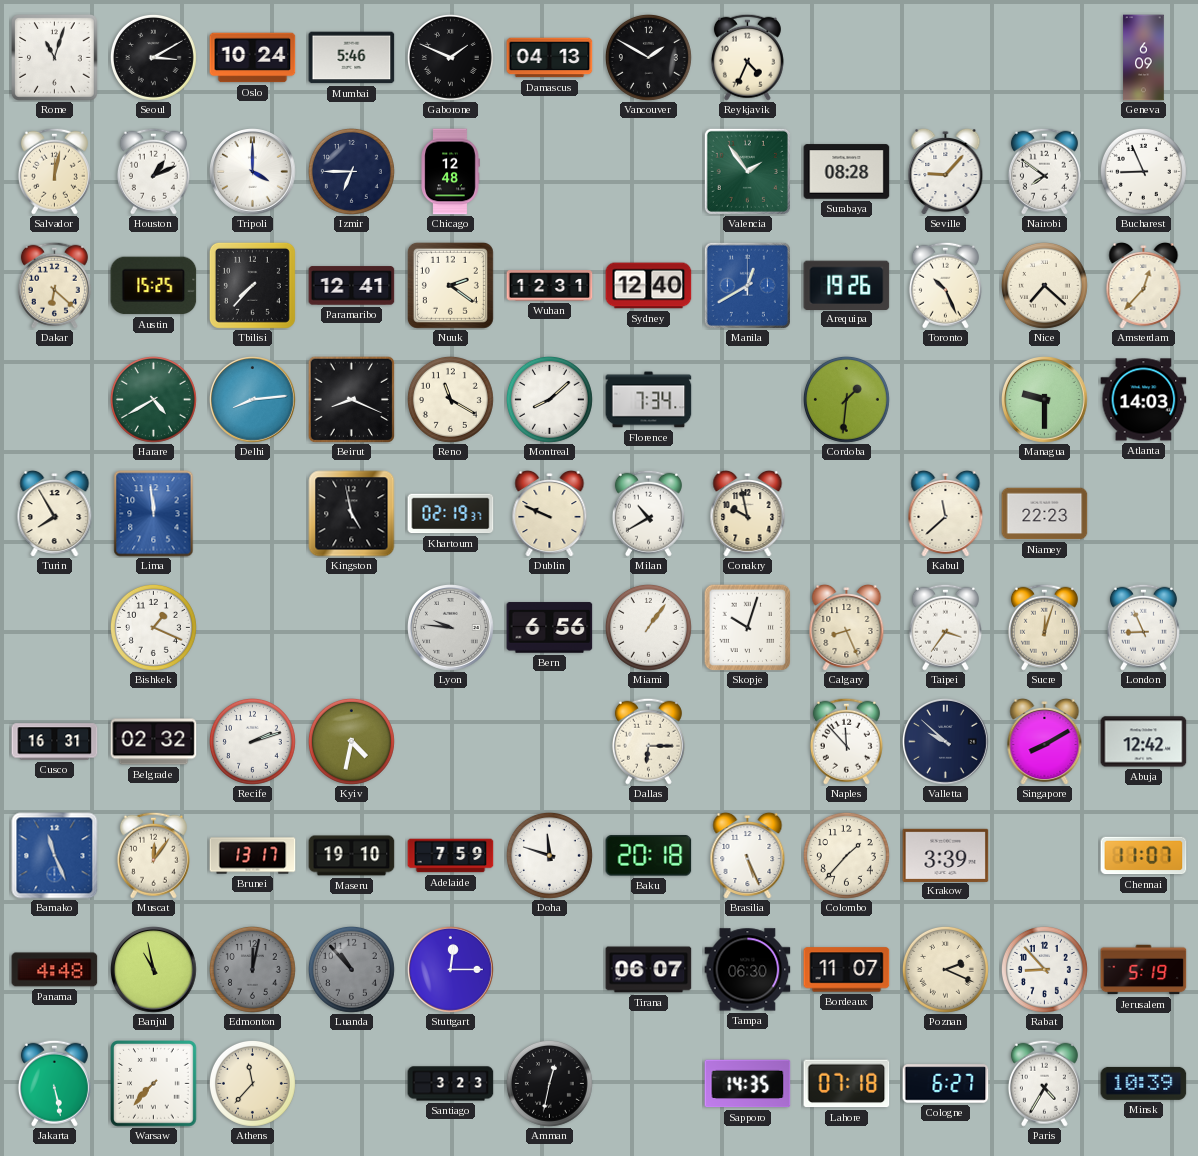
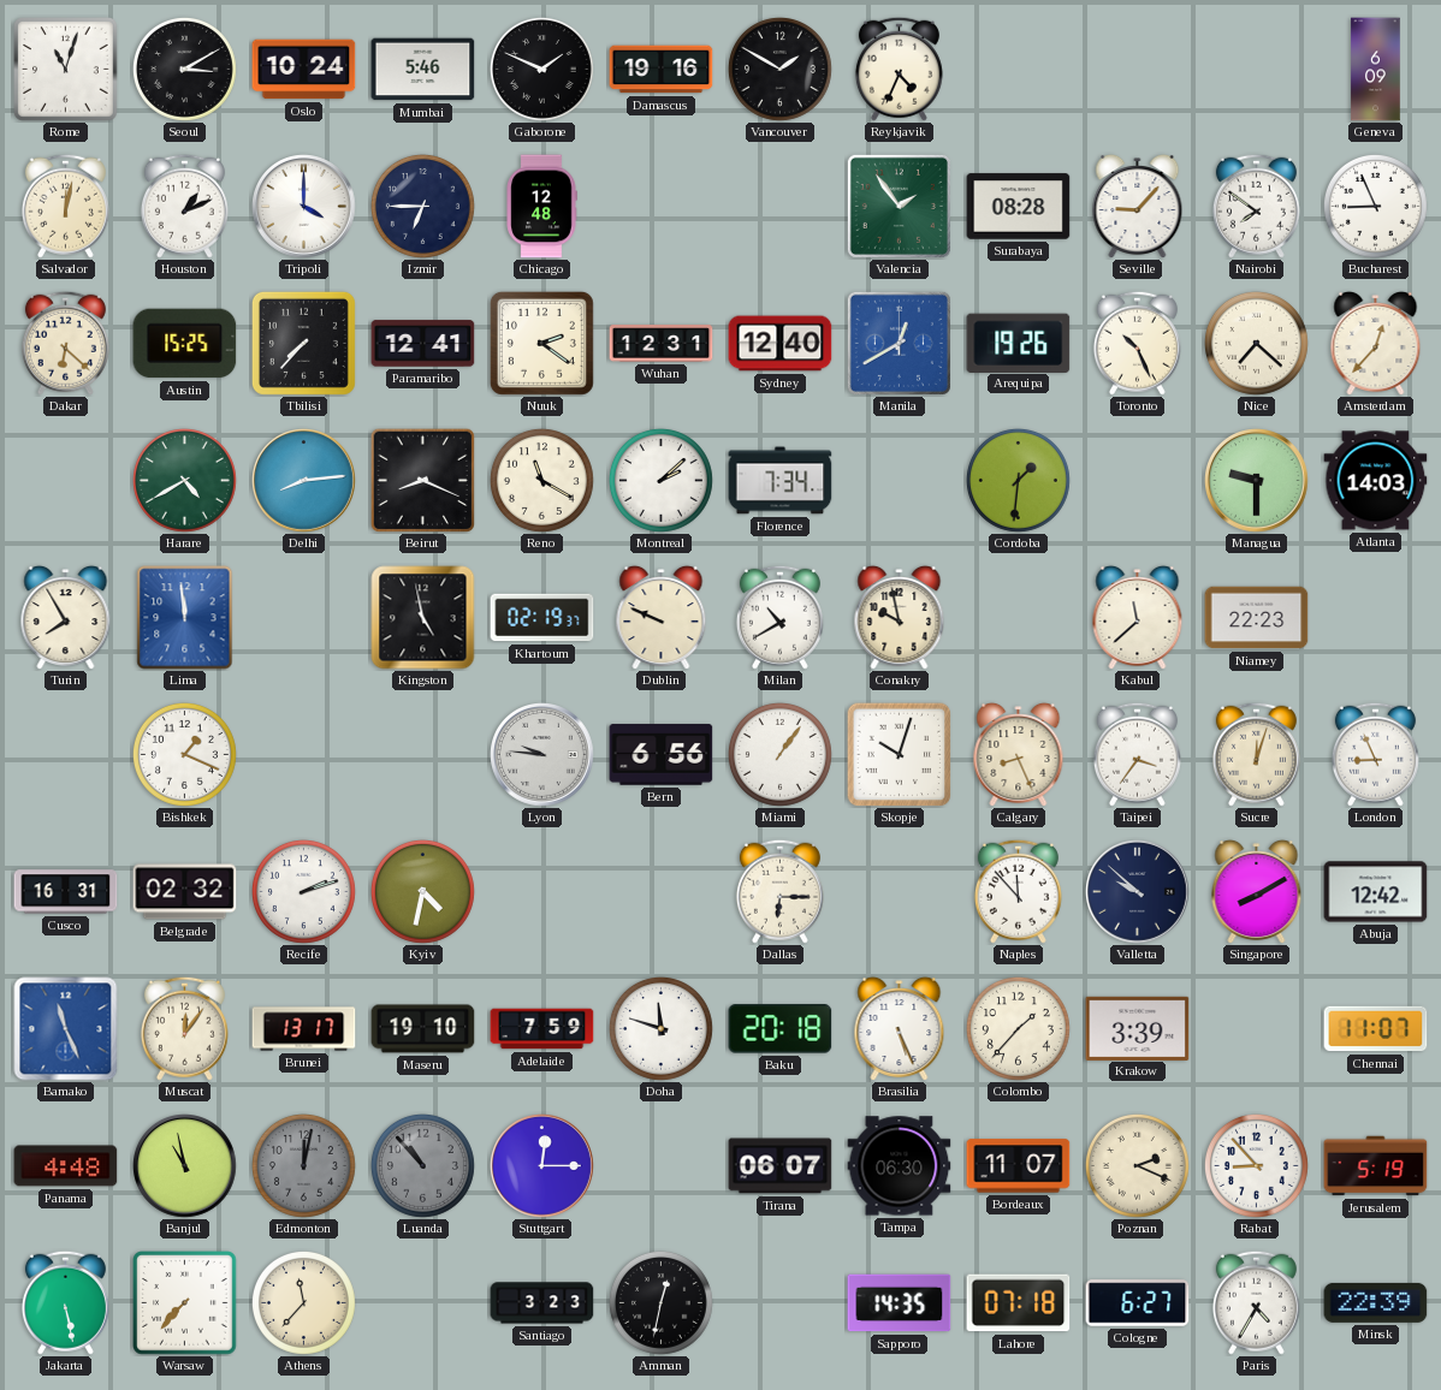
Damascus: 04:13 -> 19:16 (662, 70)
Montreal: 8:08 -> 2:08 (660, 480)
Minsk: 10:39 -> 22:39 (1376, 1302)
